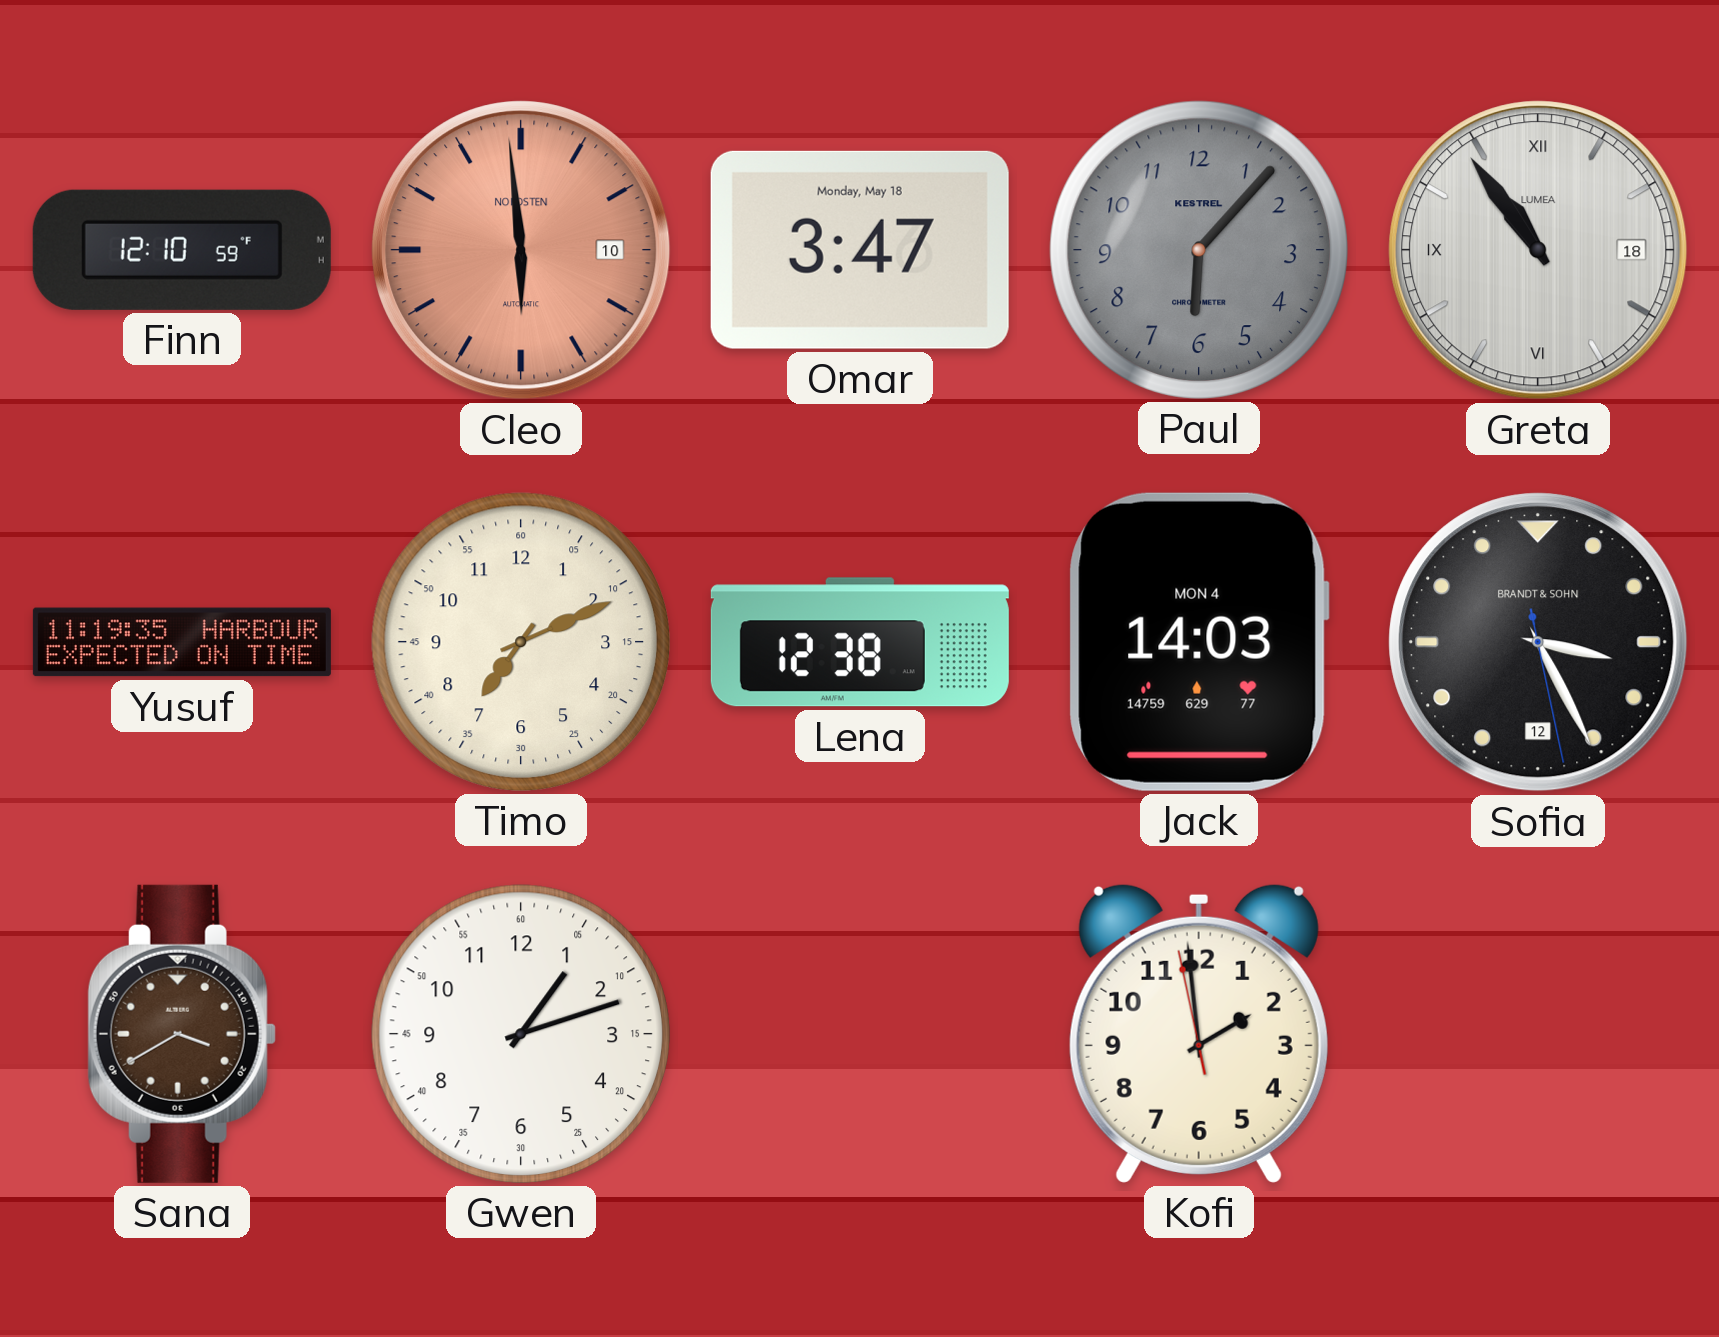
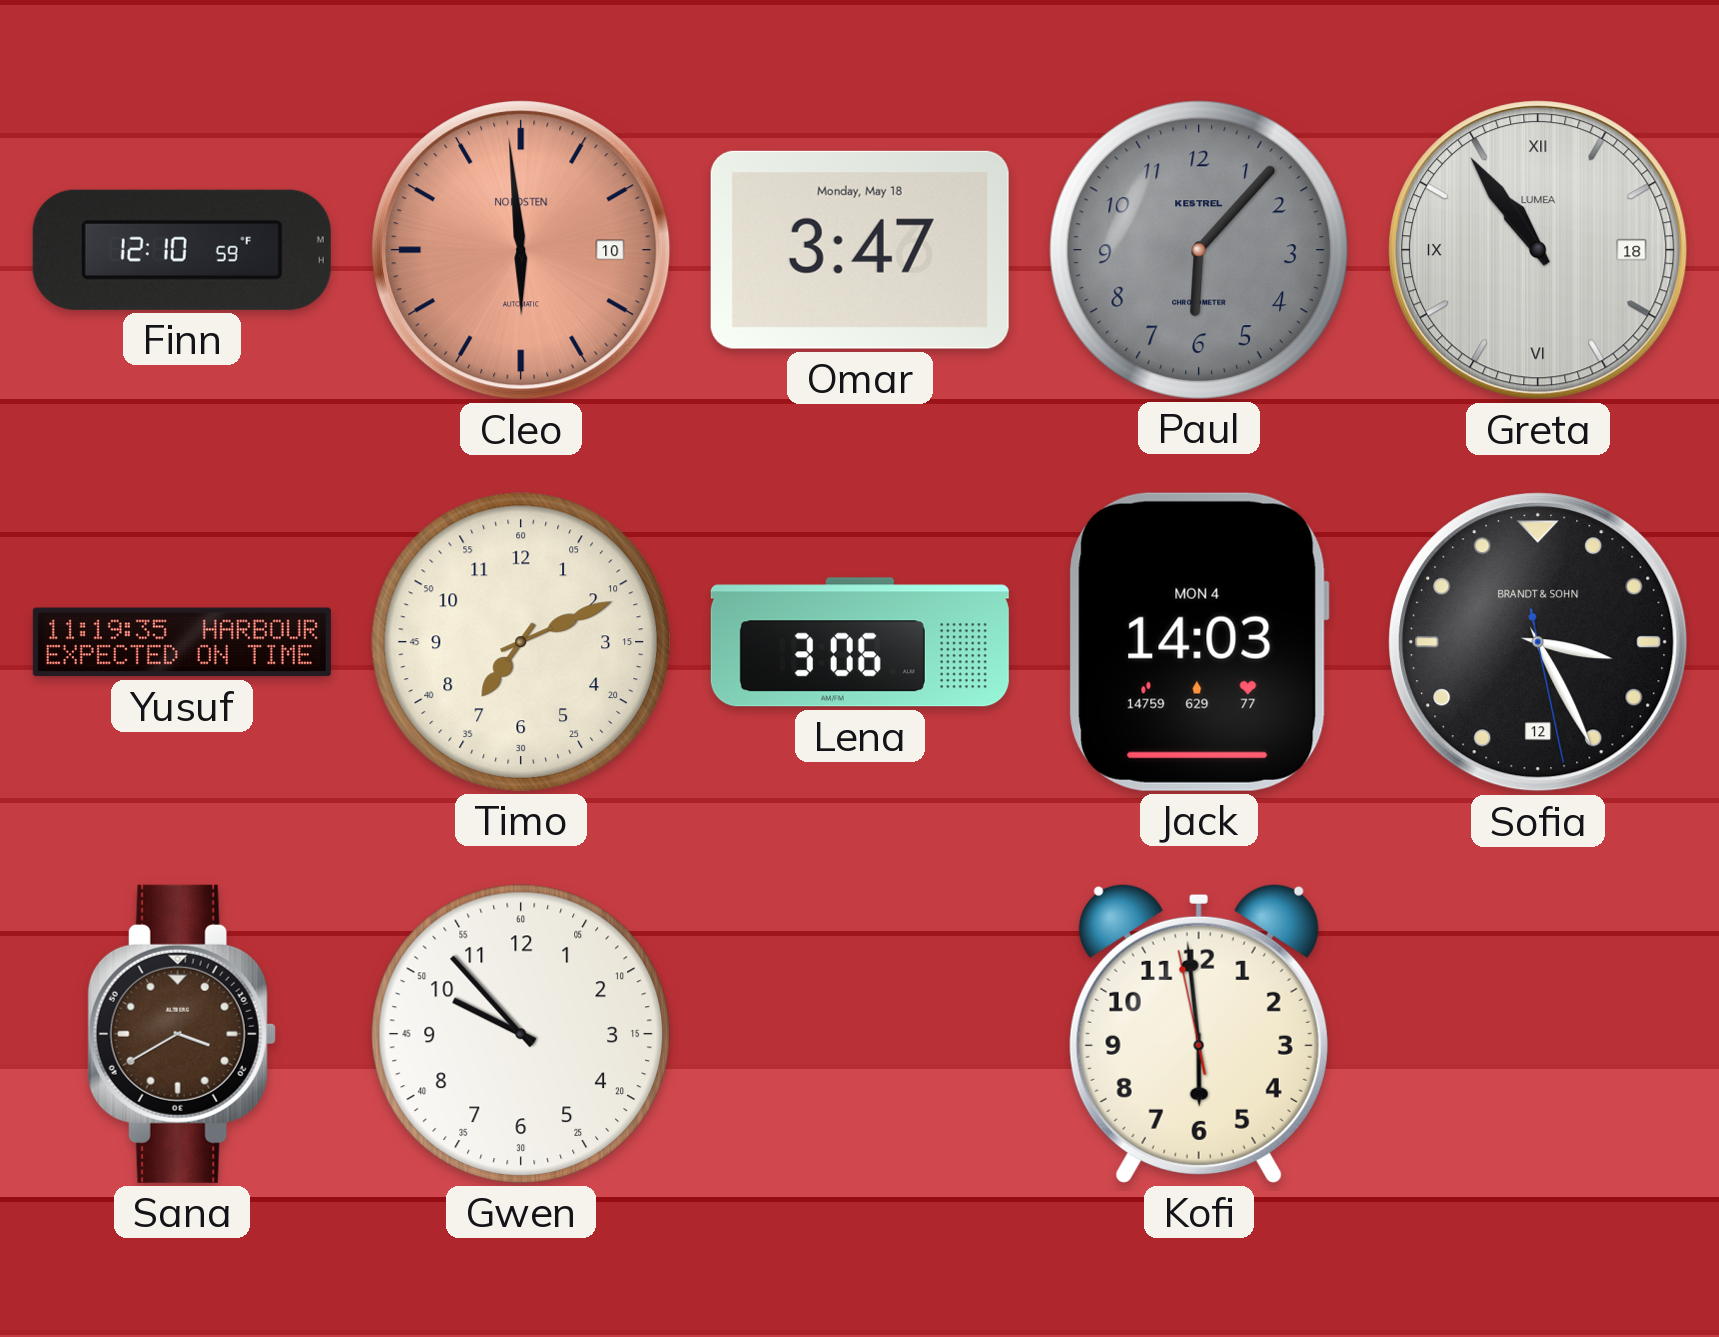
Lena: 12:38 -> 3:06 (860, 642)
Gwen: 1:12 -> 9:53 (521, 1034)
Kofi: 1:58 -> 5:58 (1199, 1033)
